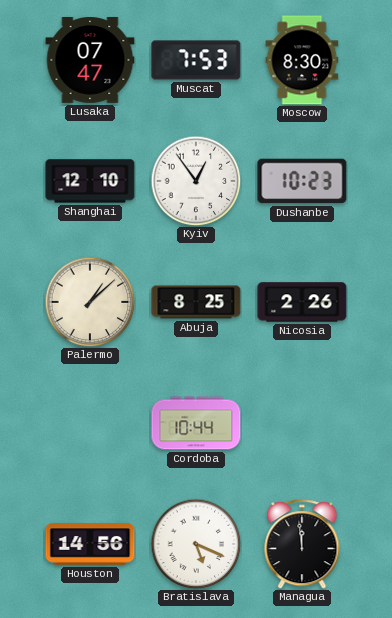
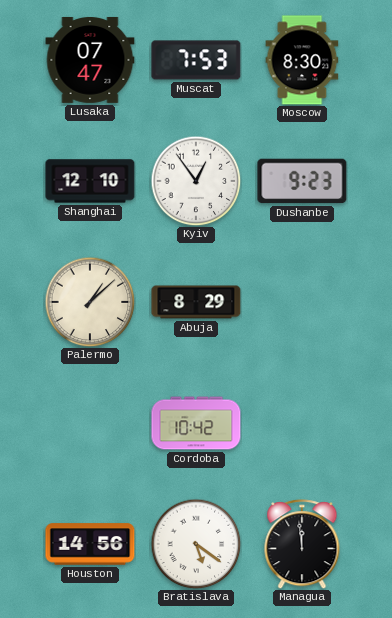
Dushanbe: 10:23 -> 9:23 (302, 181)
Abuja: 8:25 -> 8:29 (196, 302)
Nicosia: 2:26 -> none (302, 302)
Cordoba: 10:44 -> 10:42 (196, 423)
Bratislava: 5:19 -> 5:21 (196, 544)
